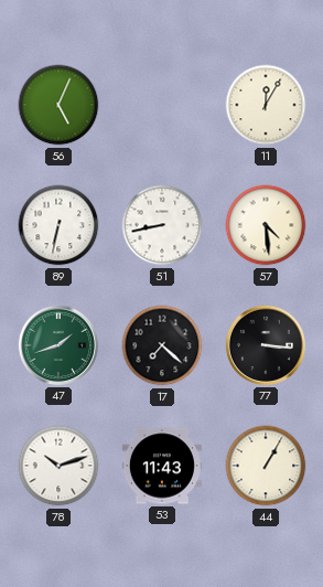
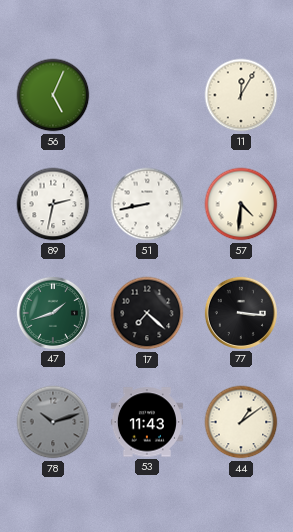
89: 6:32 -> 2:32 (53, 204)
57: 4:29 -> 4:31 (241, 204)
78 dial: white -> grey (53, 422)
44: 1:05 -> 1:09 (241, 422)
